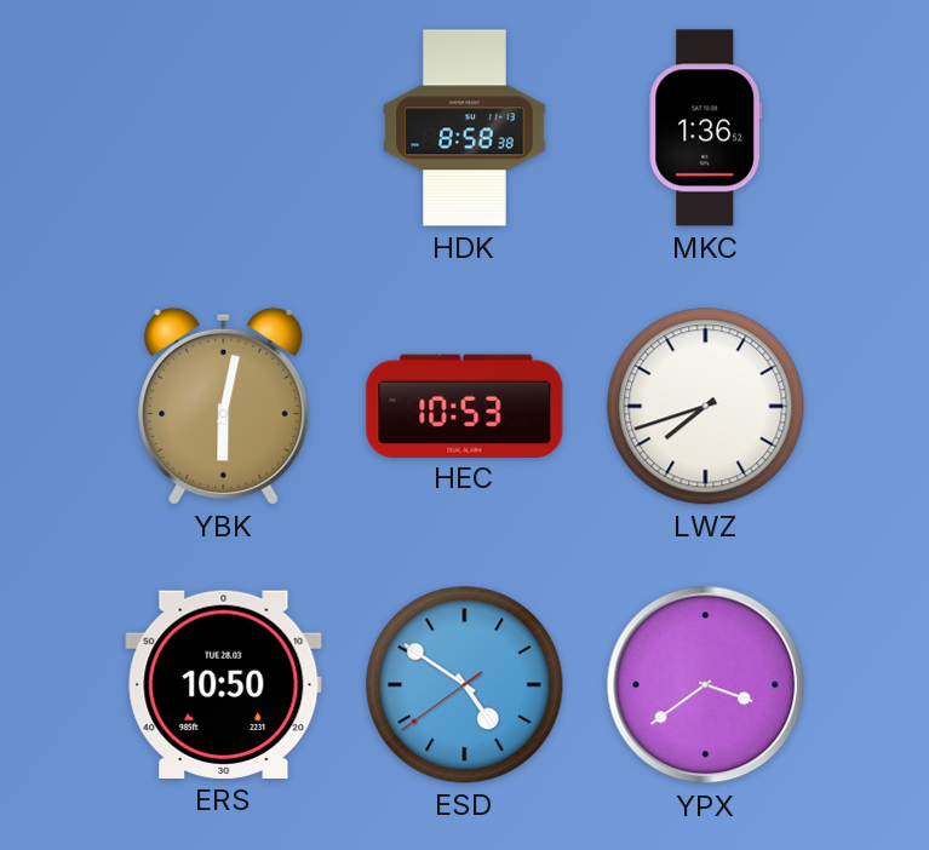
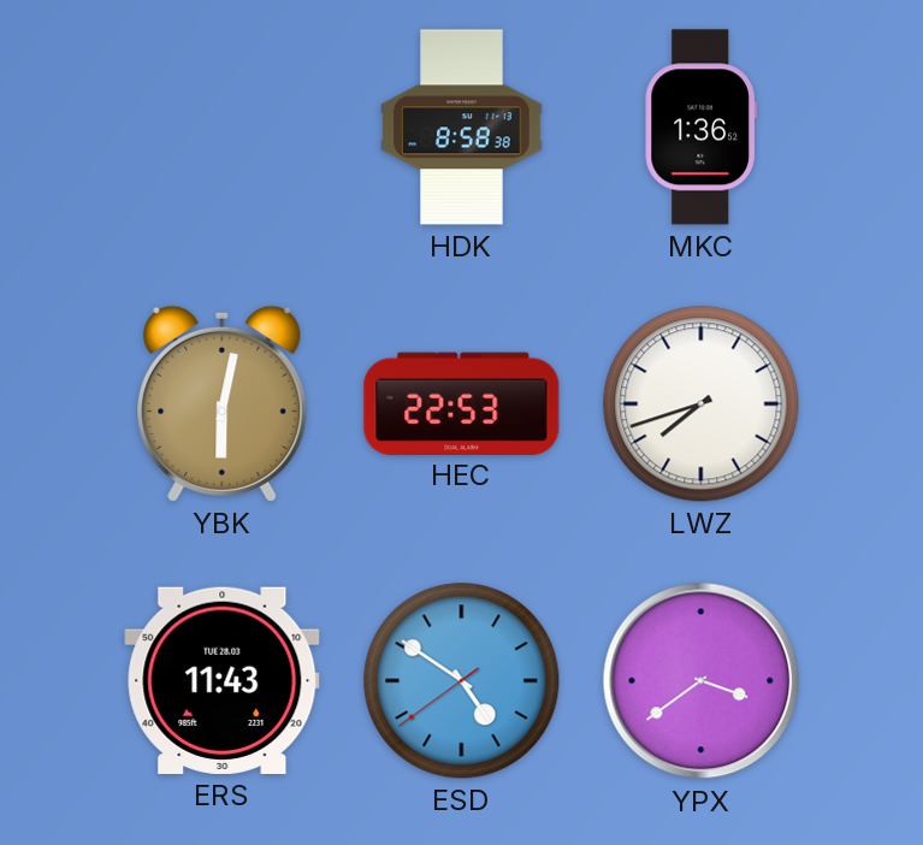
HEC: 10:53 -> 22:53 (462, 403)
ERS: 10:50 -> 11:43 (223, 680)
